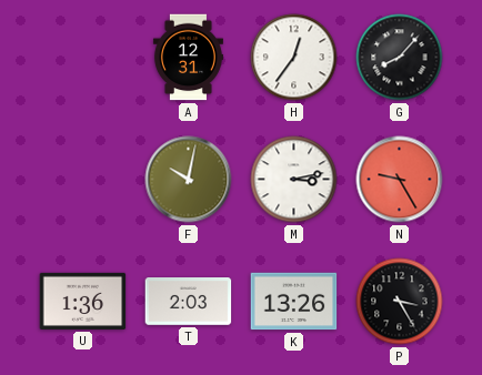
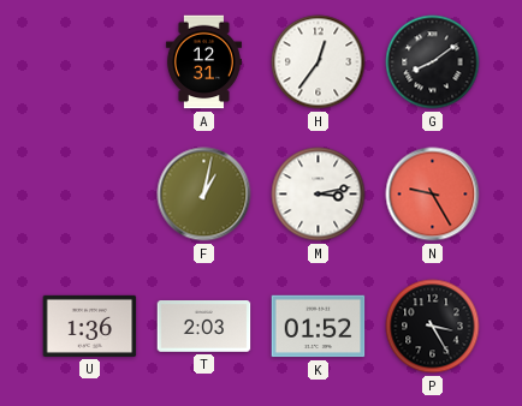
G: 8:07 -> 8:09 (433, 62)
F: 10:02 -> 1:02 (204, 195)
K: 13:26 -> 01:52 (319, 327)
